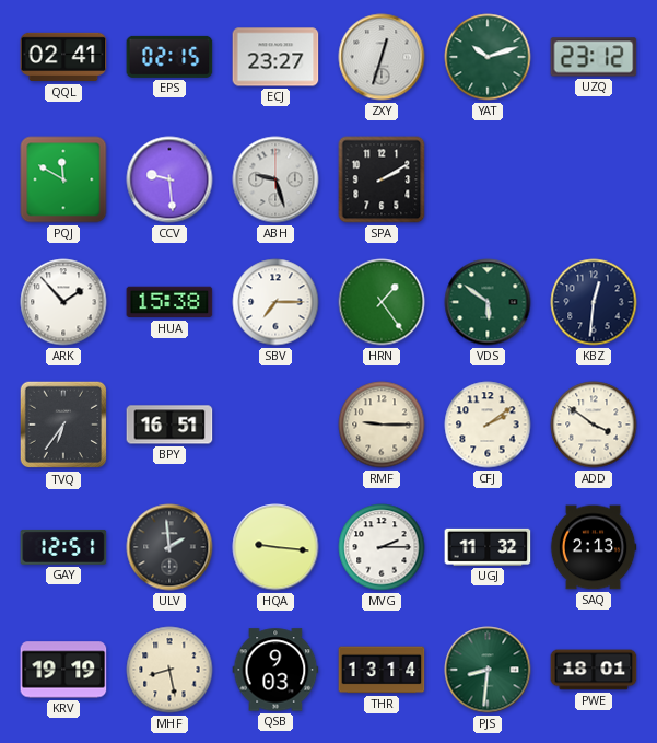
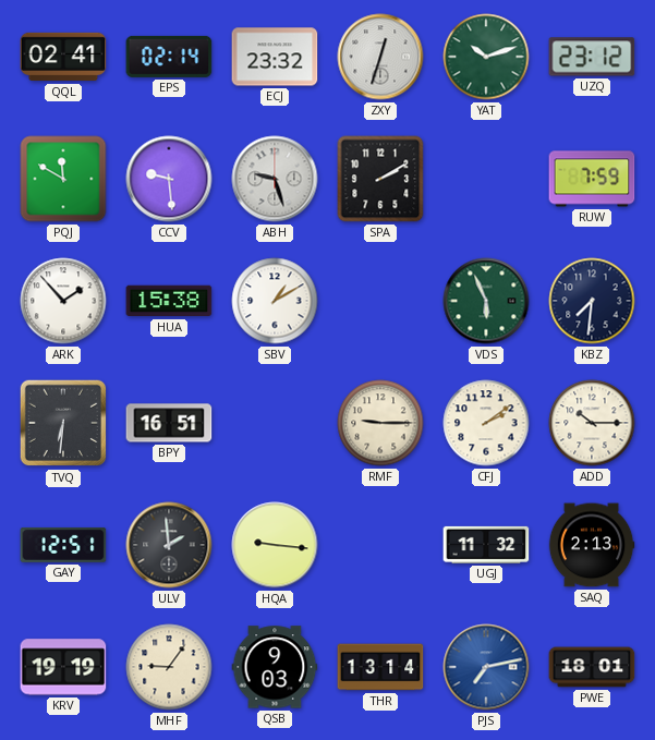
EPS: 02:15 -> 02:14 (169, 57)
ECJ: 23:27 -> 23:32 (275, 57)
RUW: none -> 7:59 (592, 179)
SBV: 7:15 -> 1:10 (275, 301)
HRN: 1:24 -> none (382, 302)
VDS: 5:51 -> 5:56 (486, 301)
KBZ: 12:31 -> 7:31 (592, 301)
TVQ: 6:36 -> 6:31 (63, 423)
ADD: 3:51 -> 10:15 (592, 423)
MVG: 2:15 -> none (382, 547)
MHF: 8:28 -> 9:06 (169, 667)
PJS: 8:31 -> 7:13 (486, 667)
PJS dial: green -> blue (486, 667)
